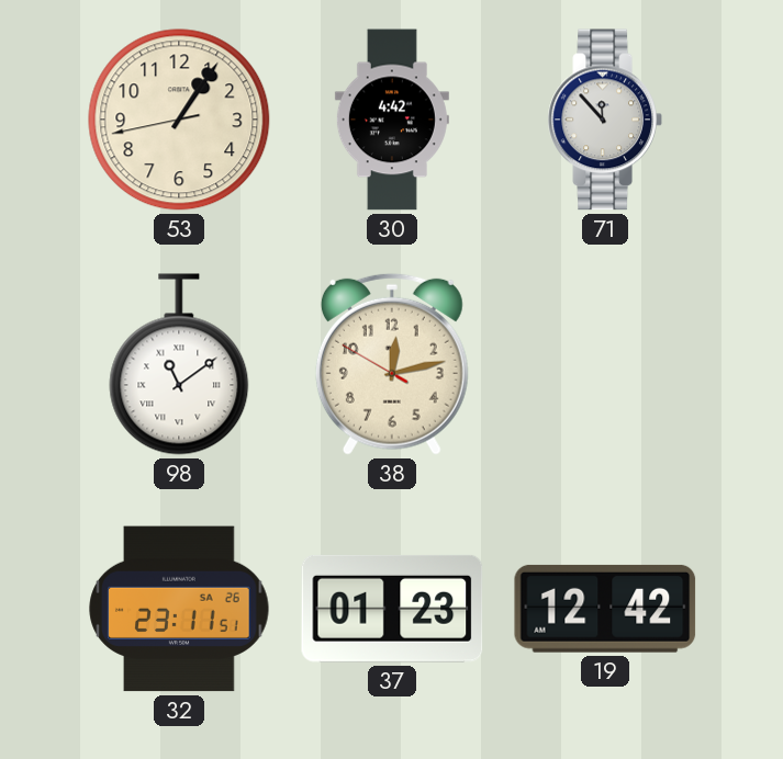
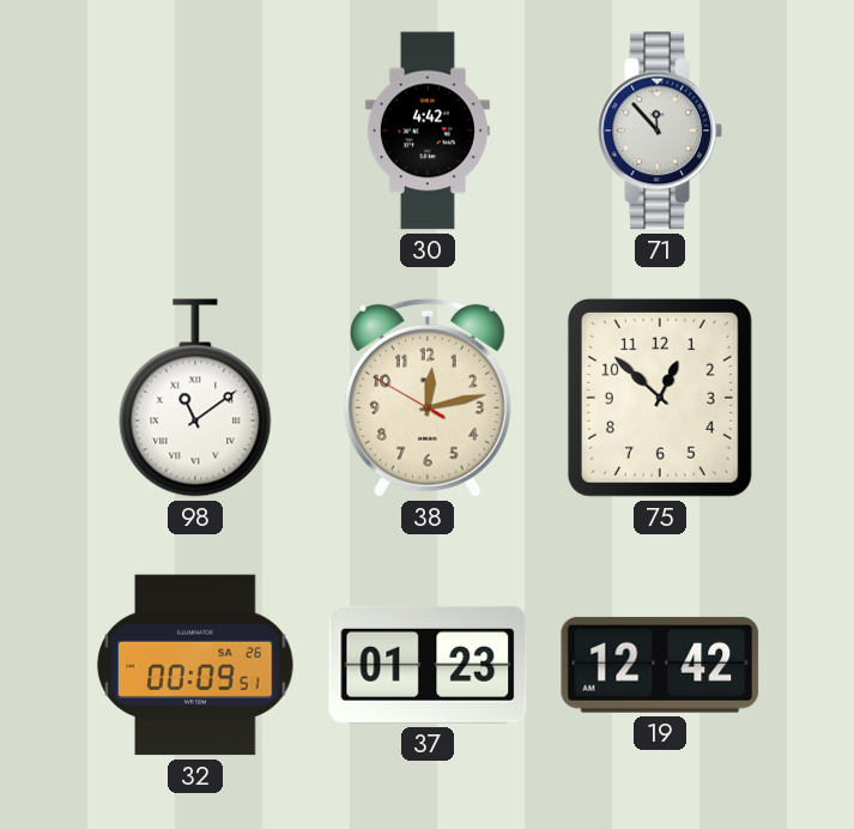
53: 1:05 -> none (179, 120)
75: none -> 12:52 (660, 398)
32: 23:11 -> 00:09 (195, 665)
